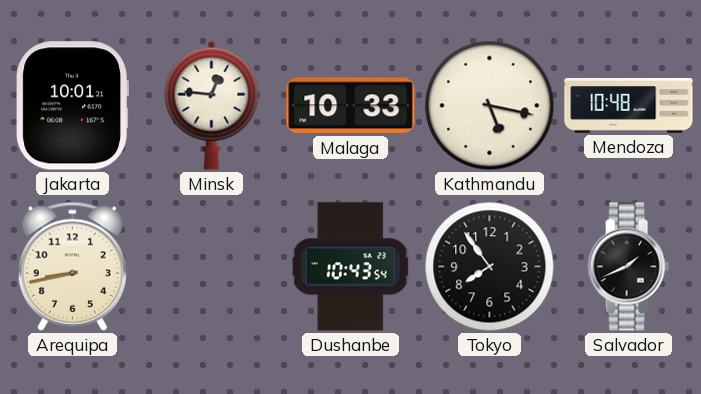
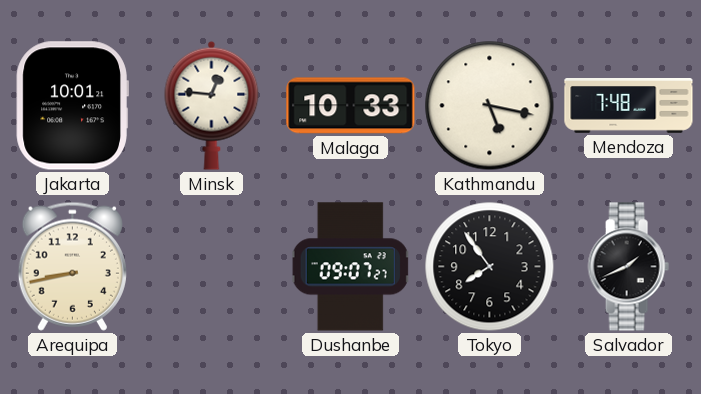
Mendoza: 10:48 -> 7:48 (629, 106)
Dushanbe: 10:43 -> 09:07 (351, 267)
